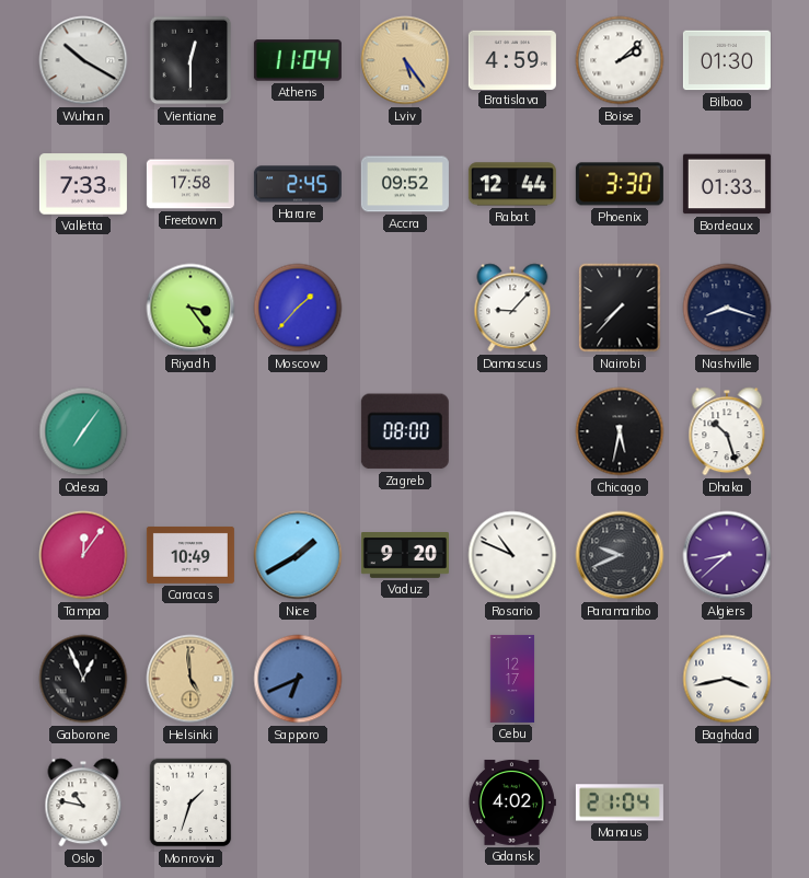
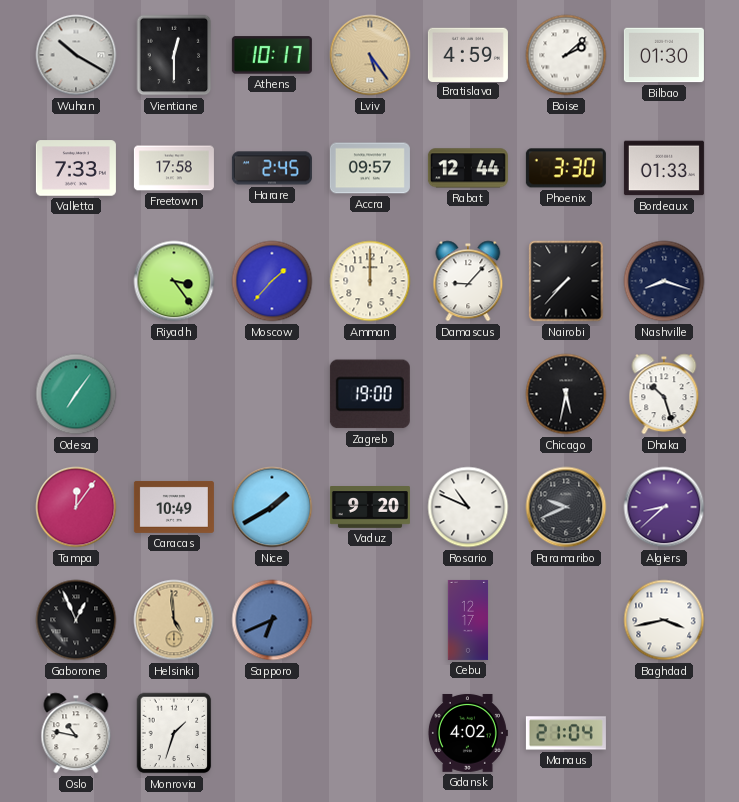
Athens: 11:04 -> 10:17 (272, 55)
Accra: 09:52 -> 09:57 (370, 168)
Amman: none -> 12:00 (370, 281)
Zagreb: 08:00 -> 19:00 (370, 394)
